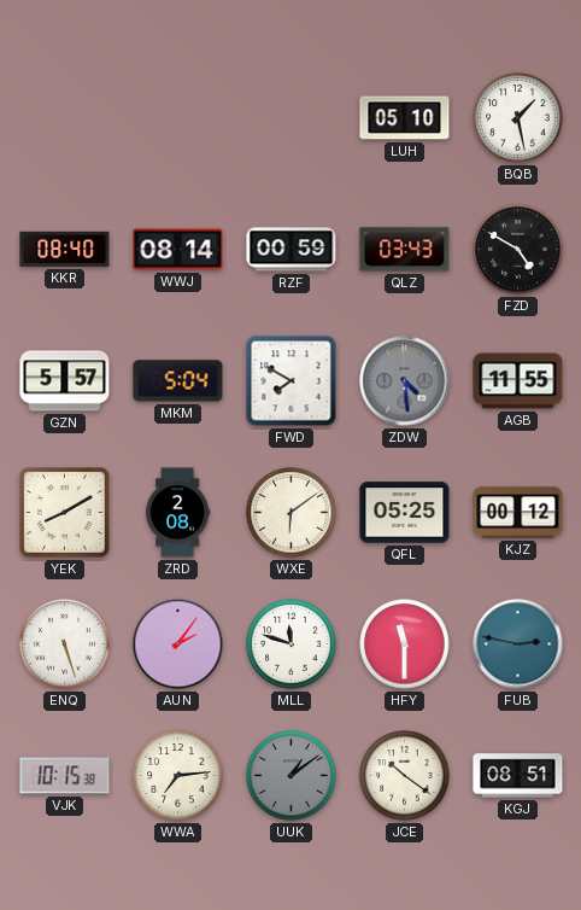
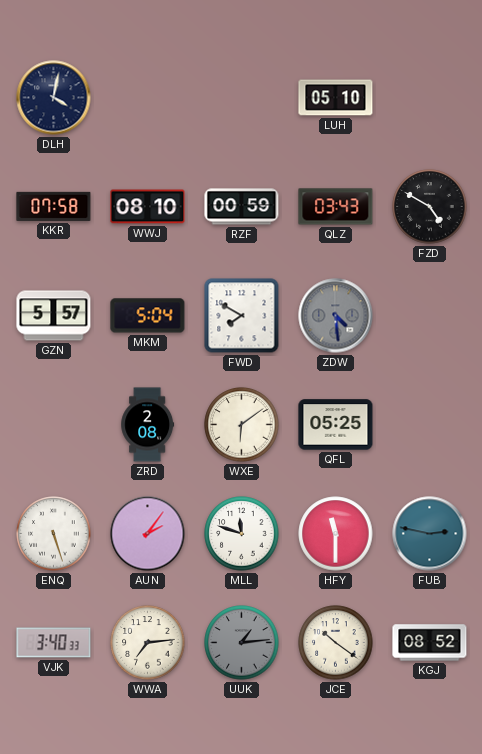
DLH: none -> 4:02 (54, 98)
BQB: 1:28 -> none (518, 118)
KKR: 08:40 -> 07:58 (54, 206)
WWJ: 08:14 -> 08:10 (148, 207)
AGB: 11:55 -> none (518, 381)
YEK: 8:10 -> none (65, 513)
KJZ: 00:12 -> none (518, 513)
VJK: 10:15 -> 3:40 (54, 643)
UUK: 1:09 -> 1:14 (242, 643)
KGJ: 08:51 -> 08:52 (430, 643)
